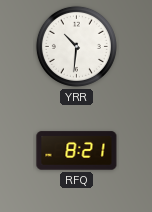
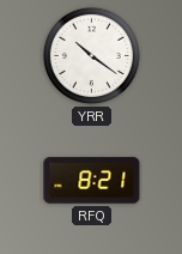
YRR: 10:31 -> 10:21 (91, 55)
